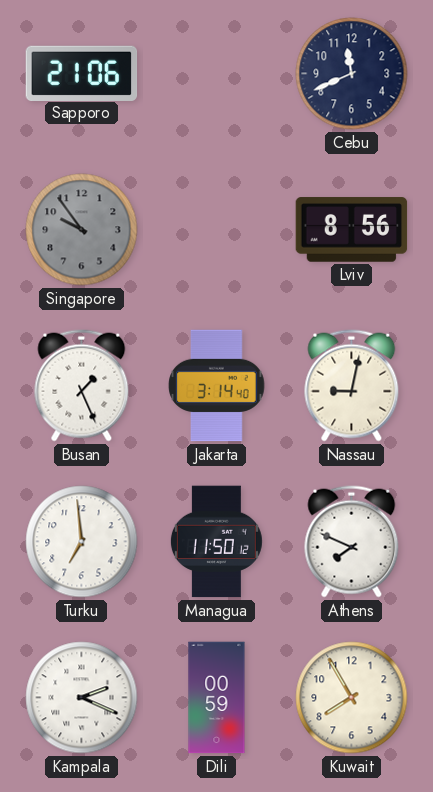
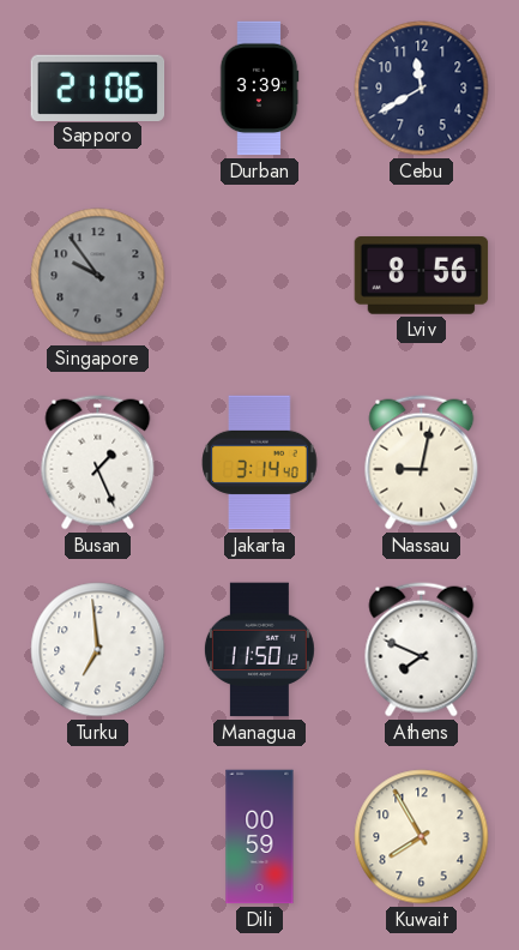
Durban: none -> 3:39 (259, 89)
Cebu: 11:41 -> 11:40 (422, 89)
Kampala: 2:19 -> none (82, 698)
